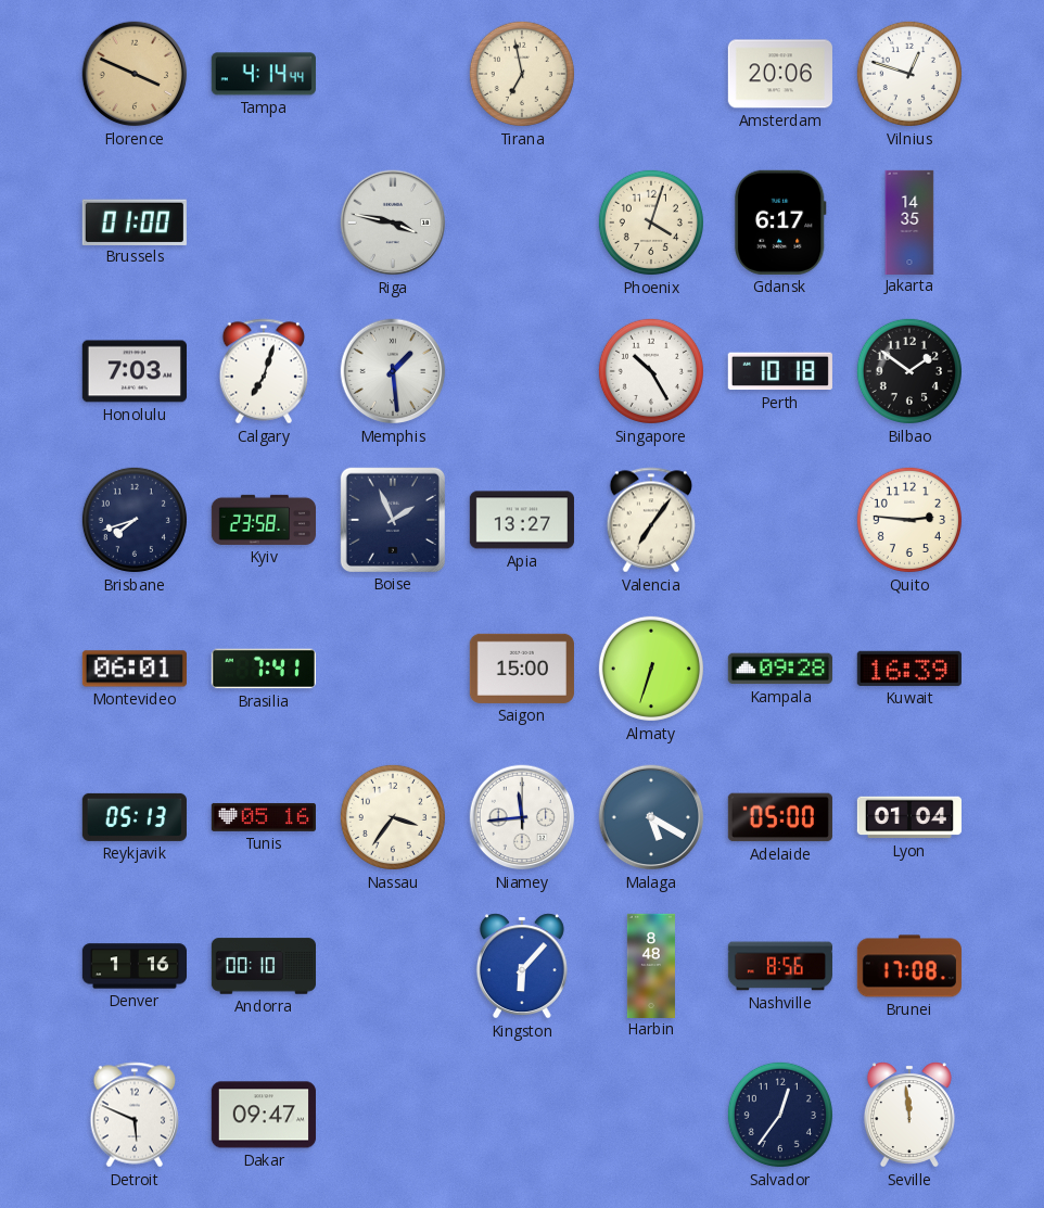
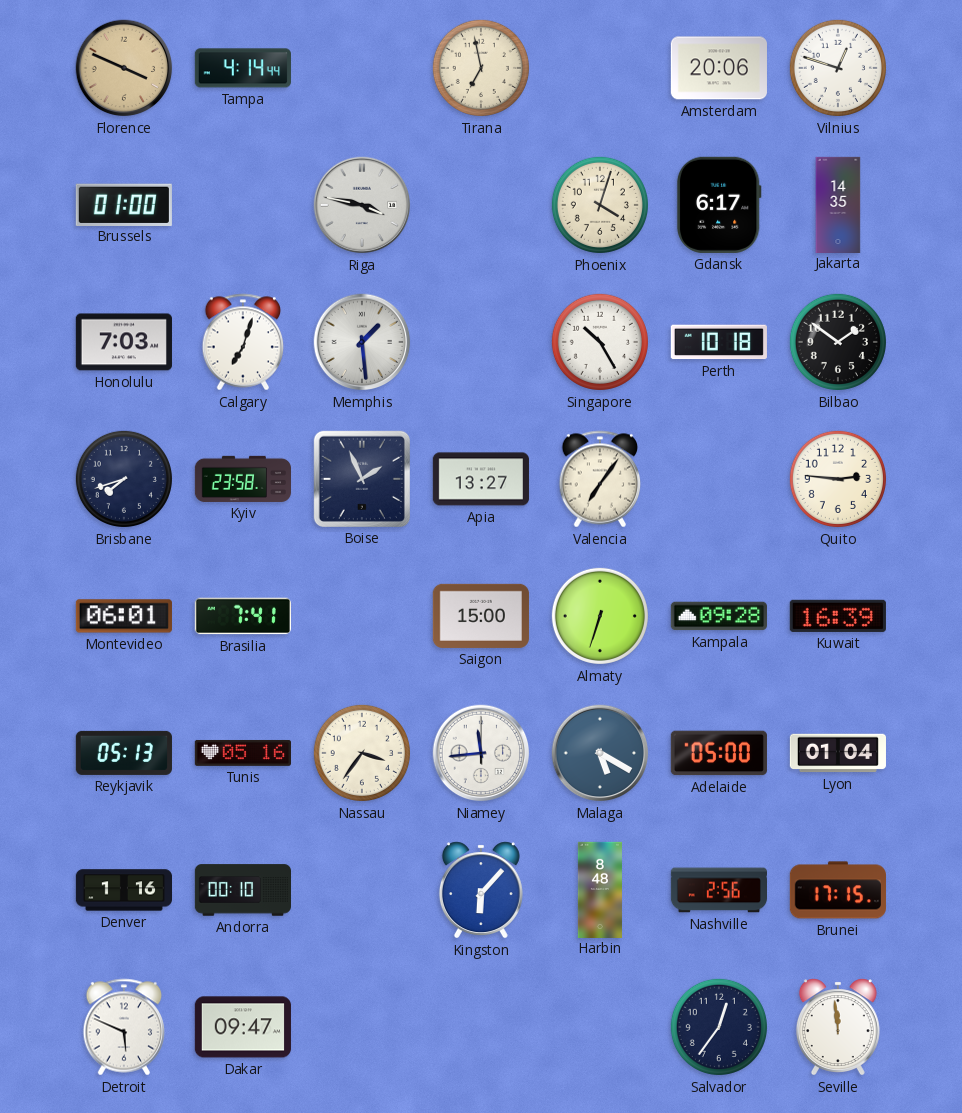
Nashville: 8:56 -> 2:56 (718, 890)
Brunei: 17:08 -> 17:15 (838, 890)
